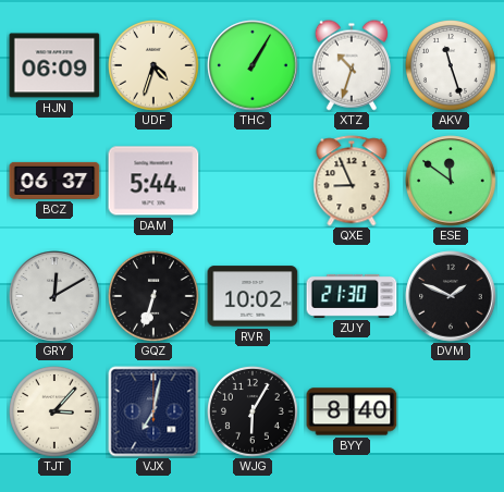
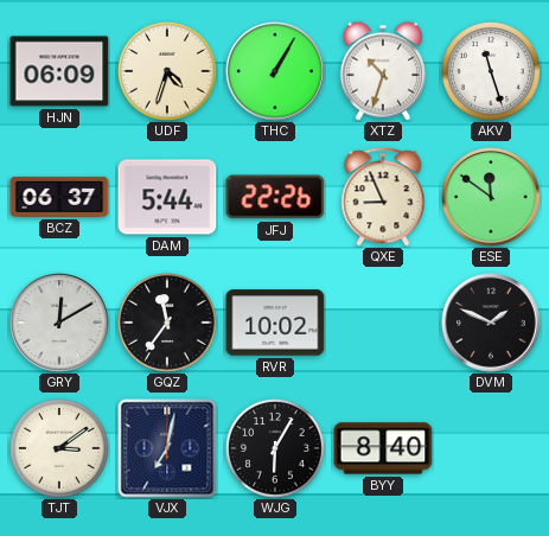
JFJ: none -> 22:26 (275, 197)
GQZ: 6:33 -> 11:36 (168, 324)
ZUY: 21:30 -> none (352, 296)
TJT: 3:07 -> 3:09 (60, 449)
